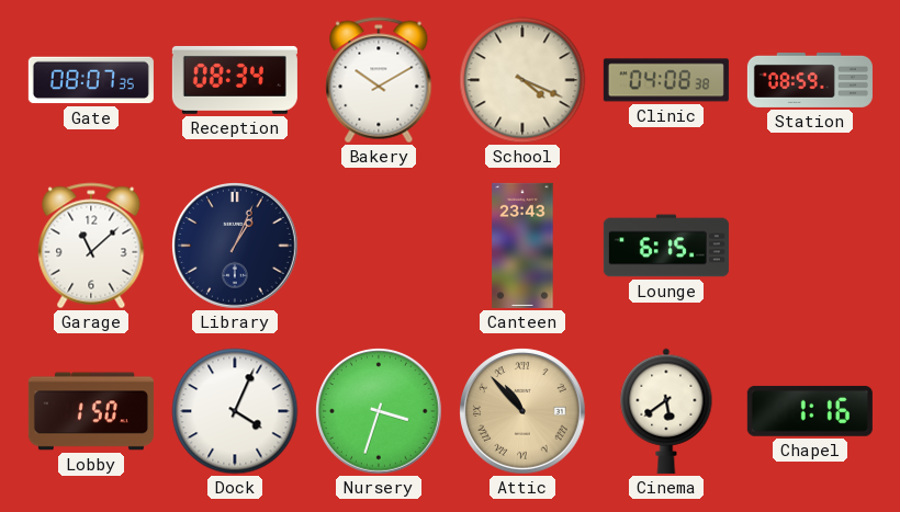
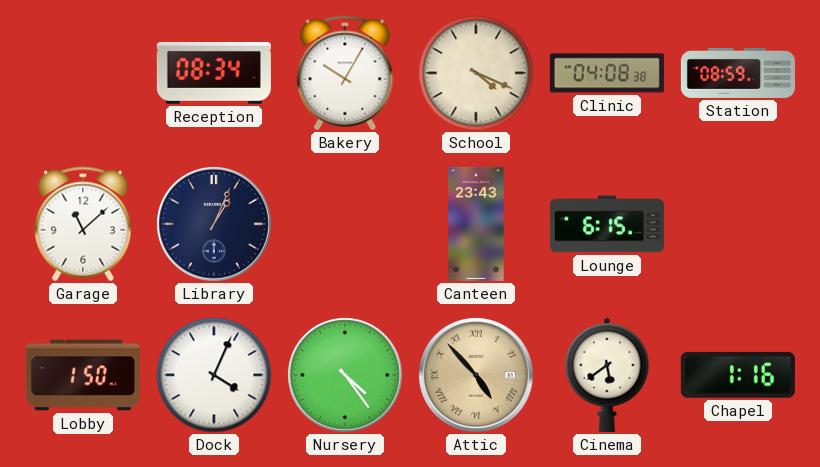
Gate: 08:07 -> none (91, 80)
Bakery: 10:10 -> 10:05 (345, 73)
Nursery: 3:33 -> 4:24 (346, 376)
Attic: 10:53 -> 4:53 (477, 376)
